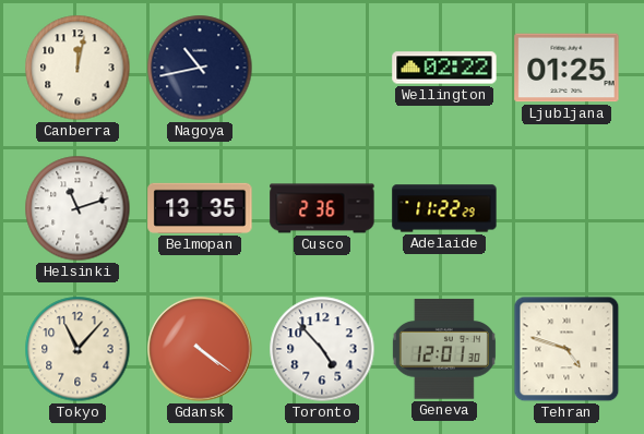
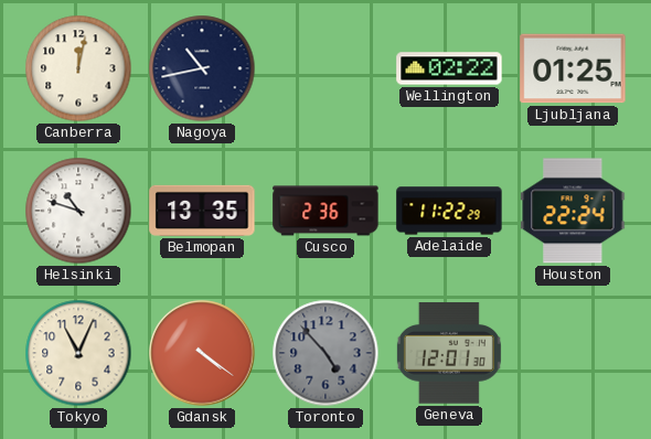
Helsinki: 11:12 -> 10:48 (78, 211)
Houston: none -> 22:24 (573, 211)
Tokyo: 11:07 -> 11:04 (78, 353)
Toronto dial: white -> grey (325, 353)
Tehran: 4:48 -> none (567, 349)
